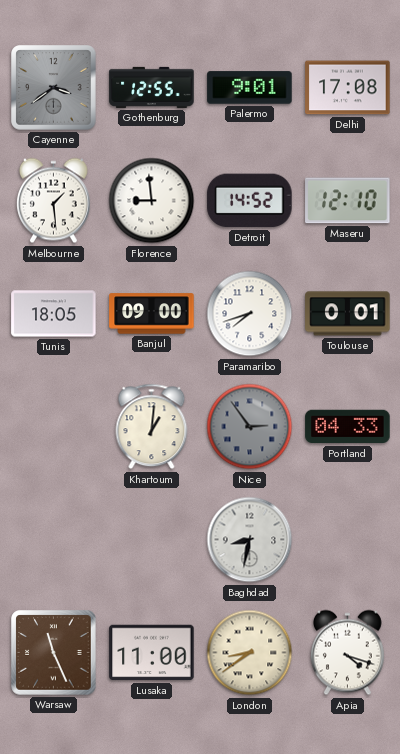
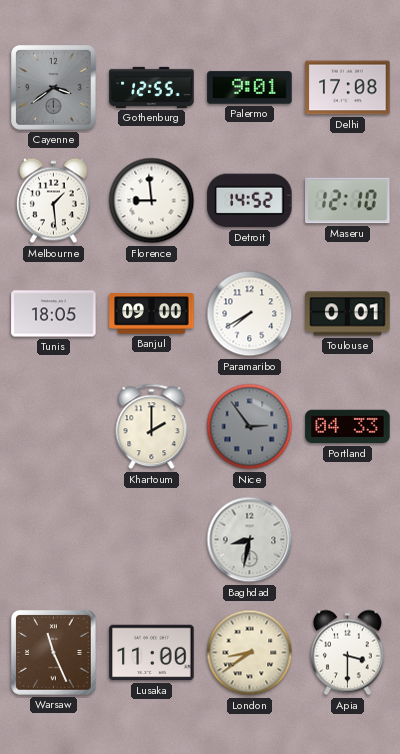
Paramaribo: 7:42 -> 7:40 (250, 314)
Khartoum: 1:01 -> 2:00 (152, 427)
Apia: 4:18 -> 3:30 (347, 653)
